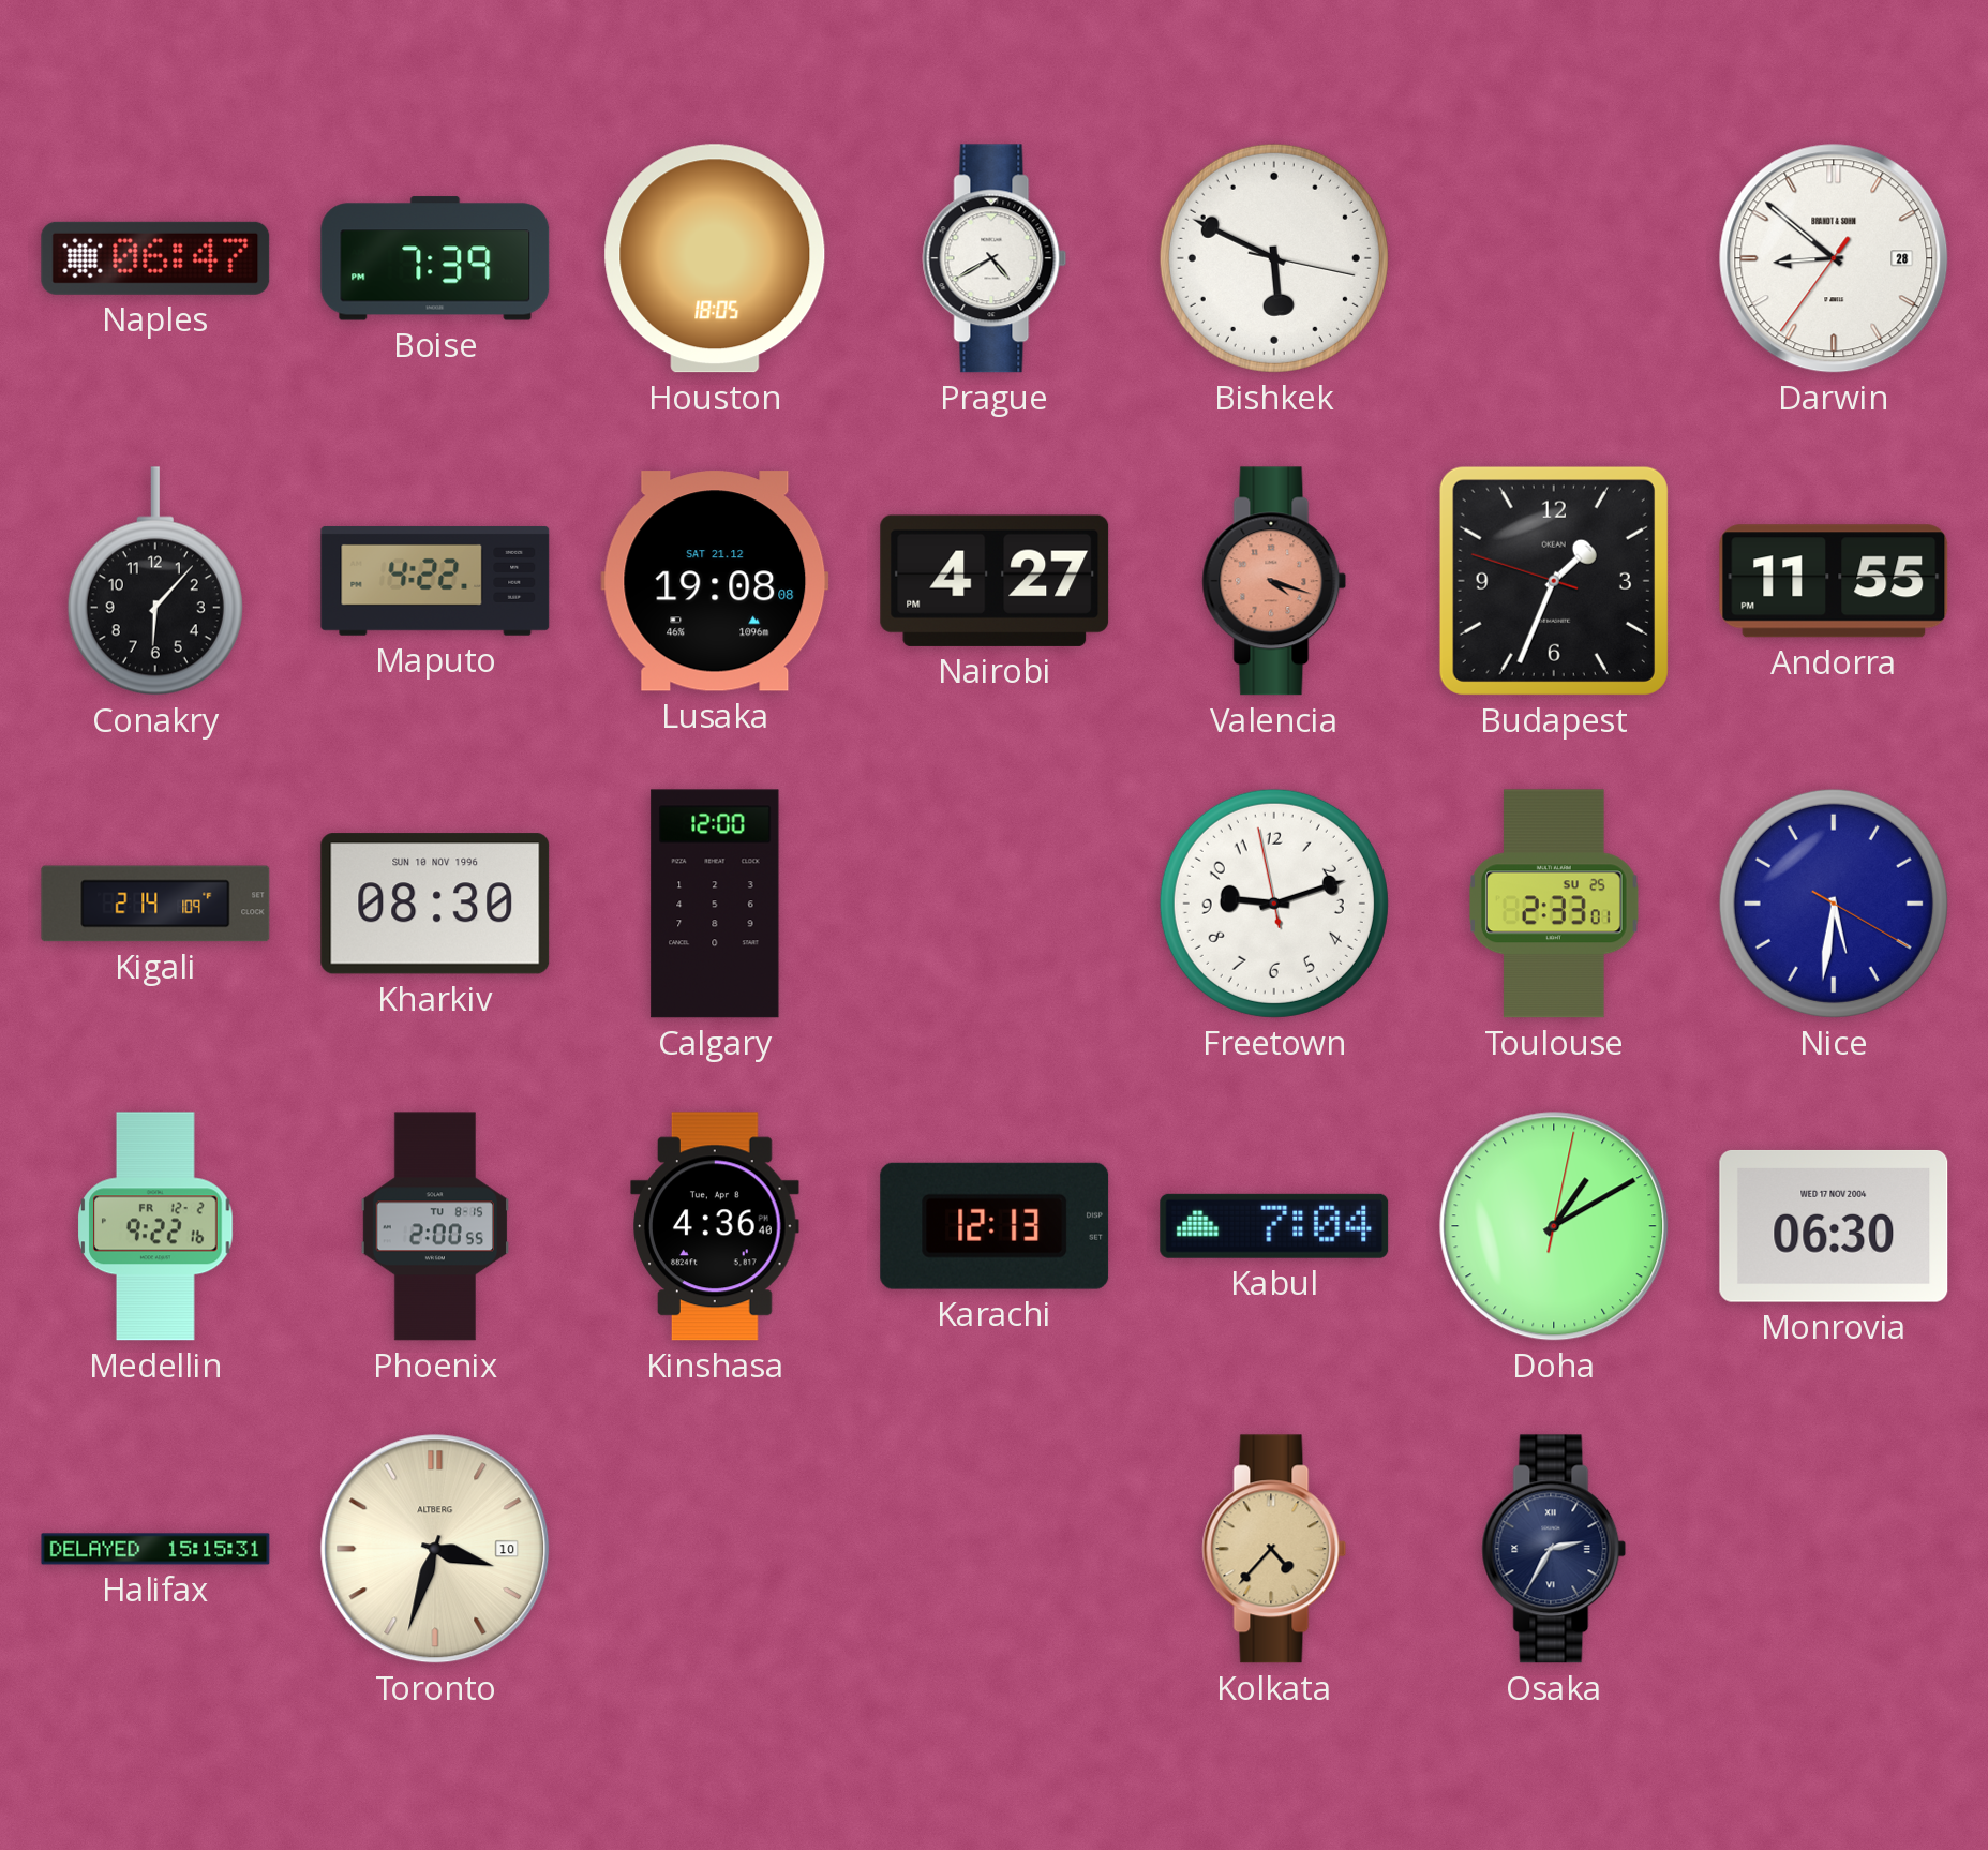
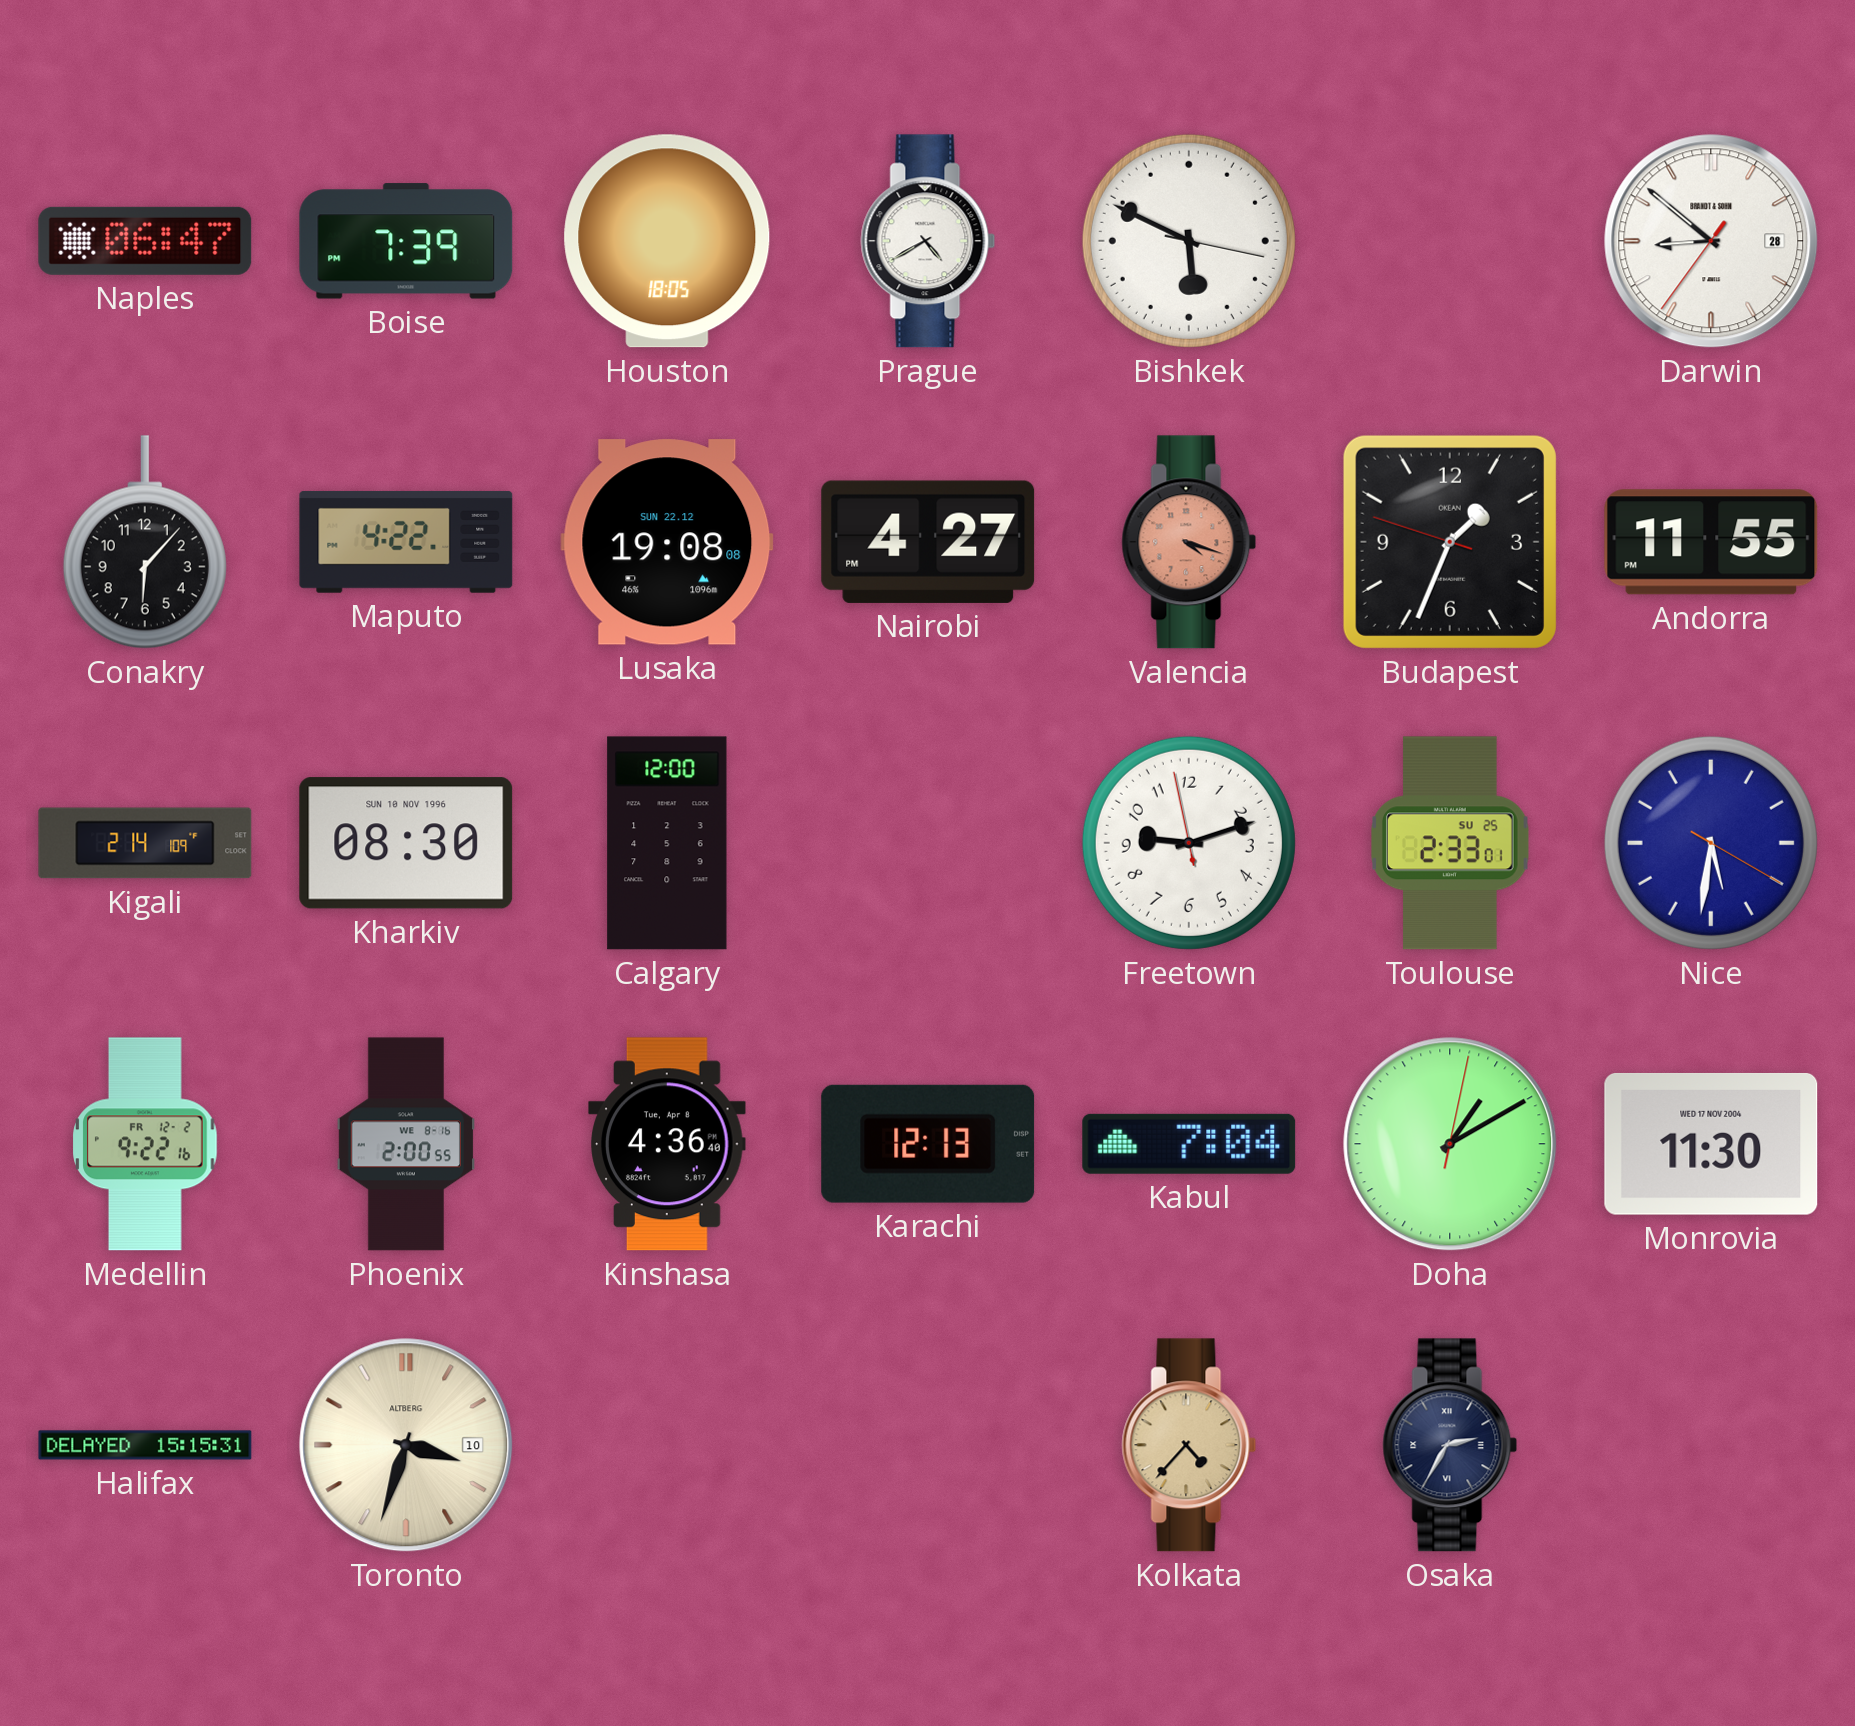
Lusaka date: SAT 21.12 -> SUN 22.12 (667, 542)
Phoenix date: TU 8-15 -> WE 8-16 (405, 1144)
Monrovia: 06:30 -> 11:30 (1711, 1144)
